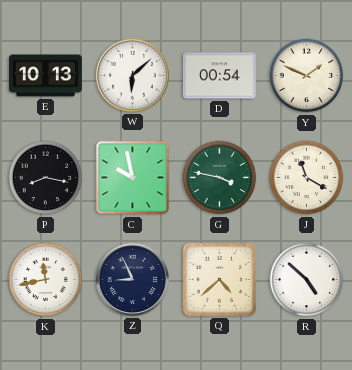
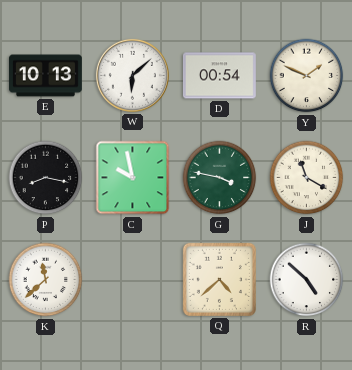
K: 11:43 -> 11:38 (46, 280)
Z: 8:56 -> none (132, 279)
